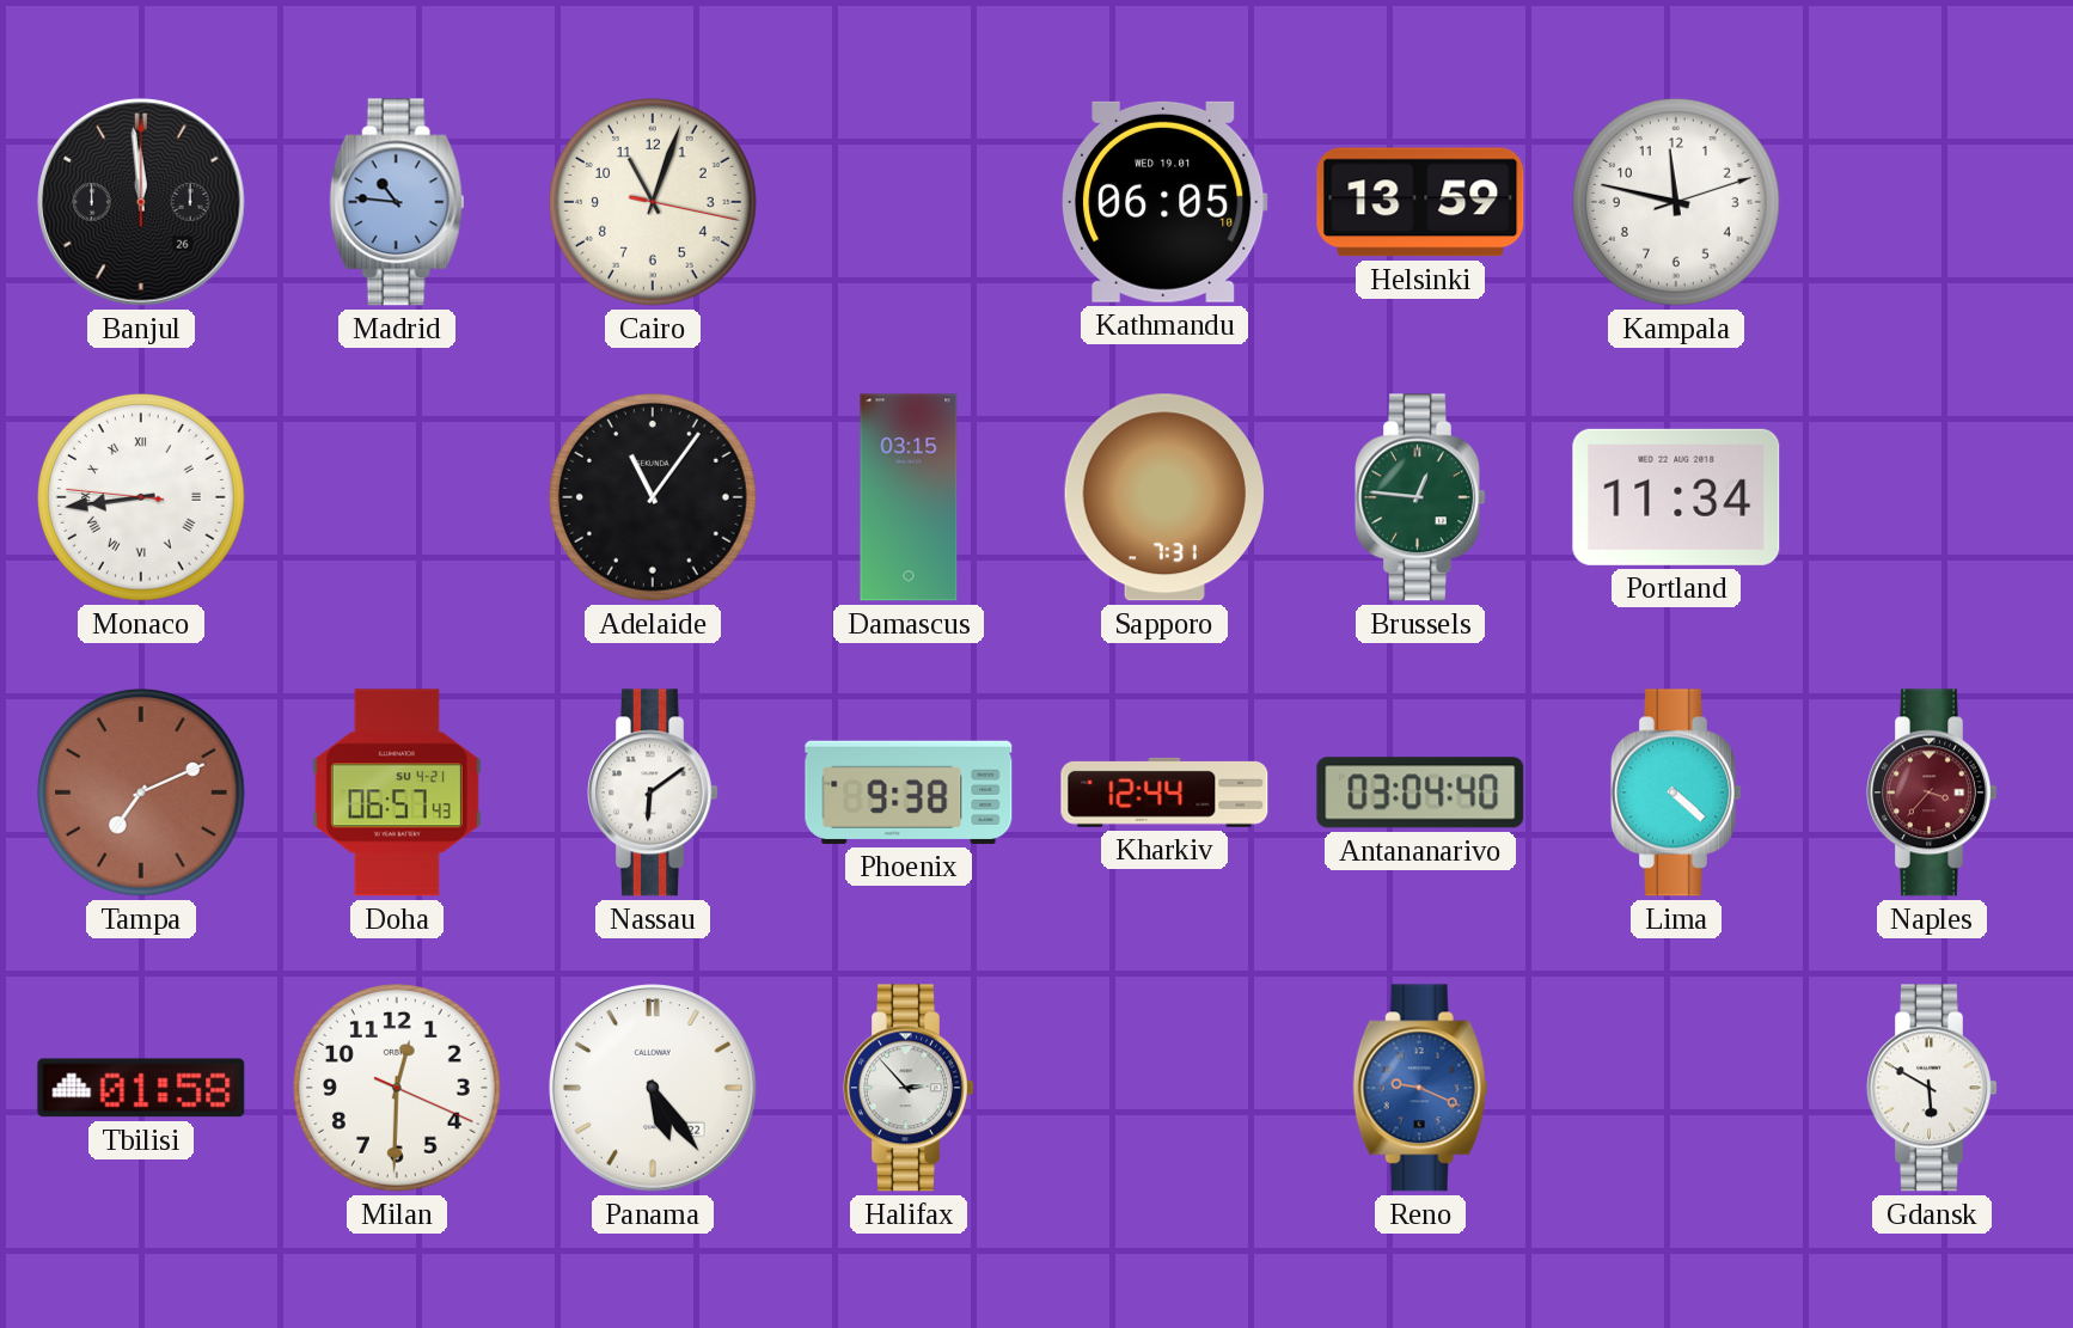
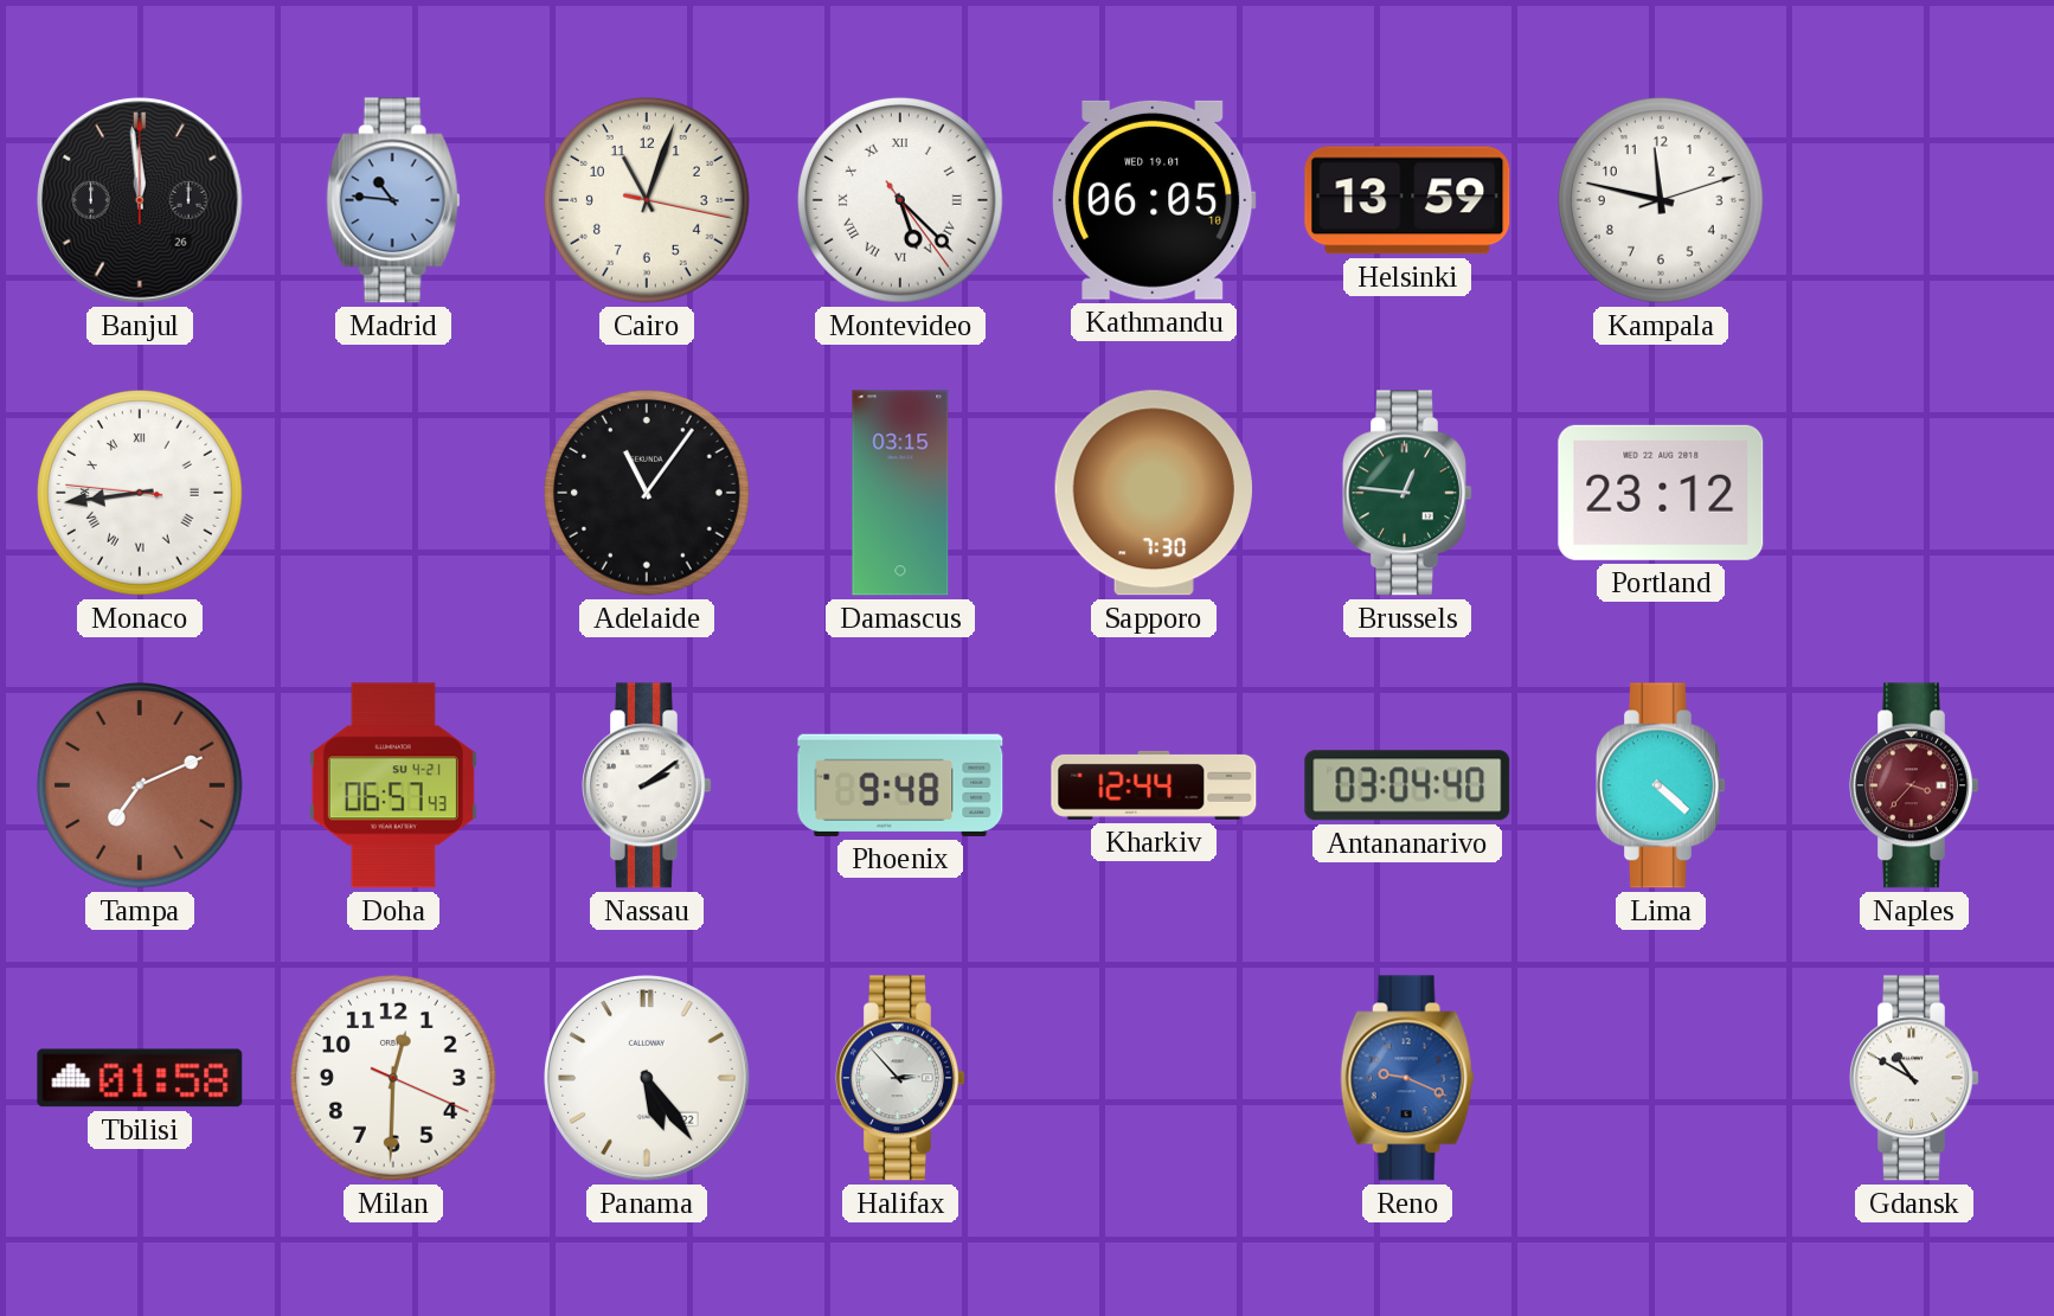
Montevideo: none -> 5:22 (901, 201)
Sapporo: 7:31 -> 7:30 (1154, 493)
Portland: 11:34 -> 23:12 (1661, 493)
Nassau: 6:09 -> 2:09 (648, 785)
Phoenix: 9:38 -> 9:48 (900, 785)
Gdansk: 5:50 -> 10:50 (1915, 1078)
